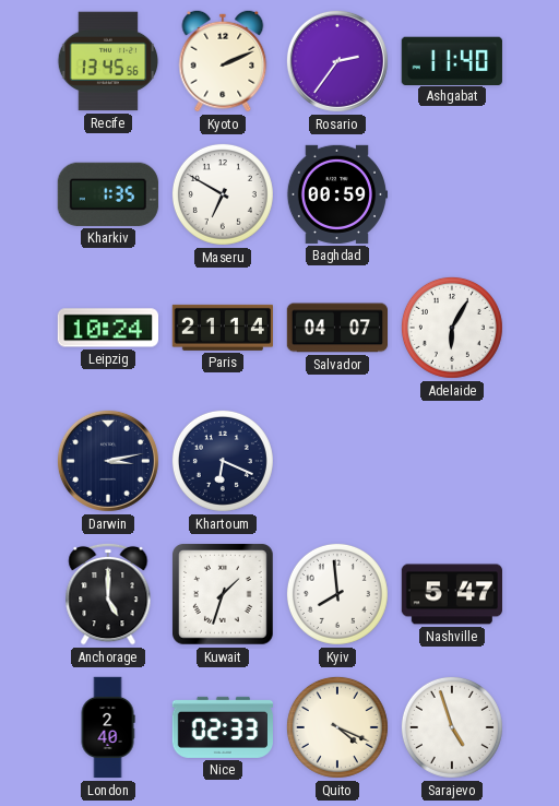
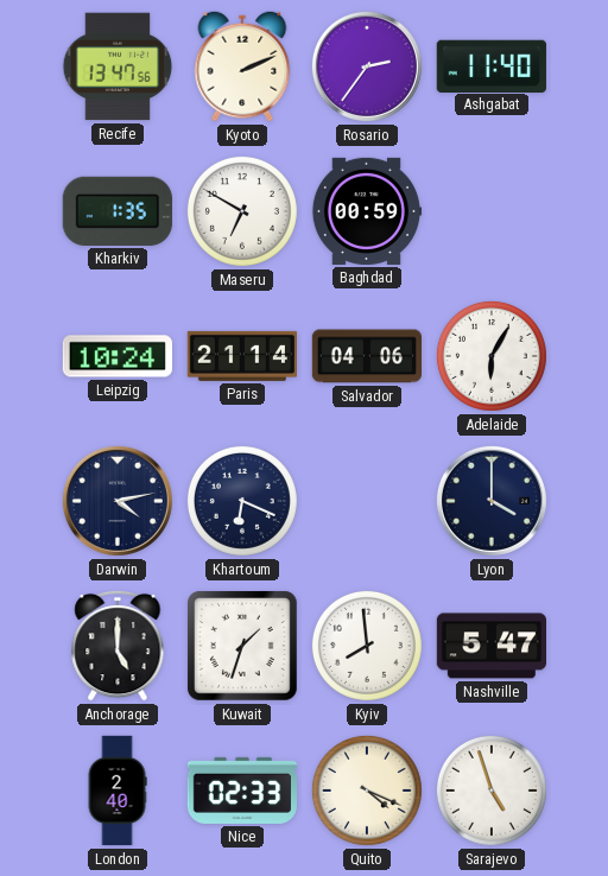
Recife: 13:45 -> 13:47 (118, 66)
Salvador: 04:07 -> 04:06 (366, 356)
Darwin: 3:13 -> 4:13 (118, 501)
Lyon: none -> 4:00 (492, 501)
